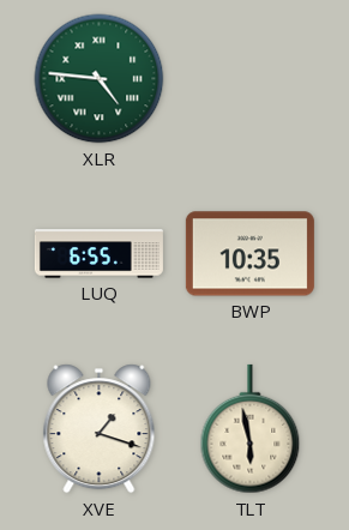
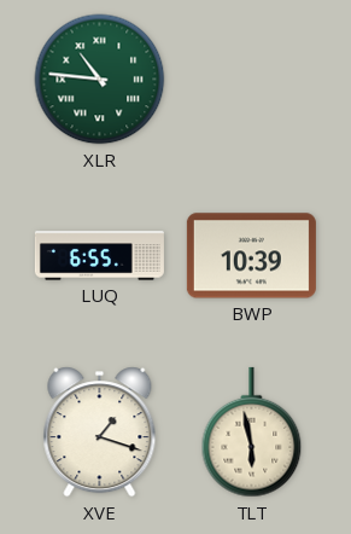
XLR: 4:46 -> 10:46 (100, 80)
BWP: 10:35 -> 10:39 (251, 256)
